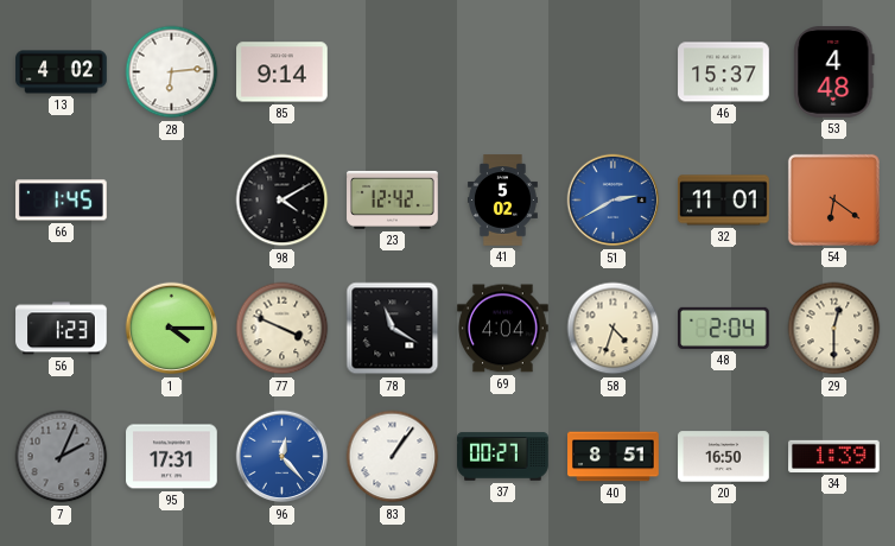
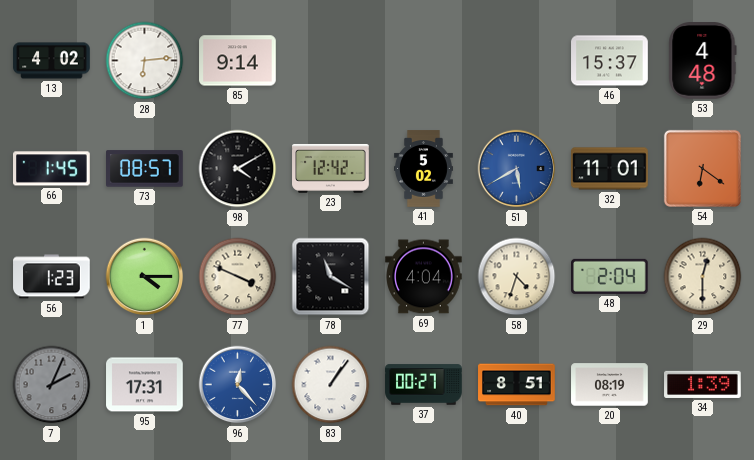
73: none -> 08:57 (145, 169)
51: 2:40 -> 5:40 (517, 169)
20: 16:50 -> 08:19 (610, 385)
